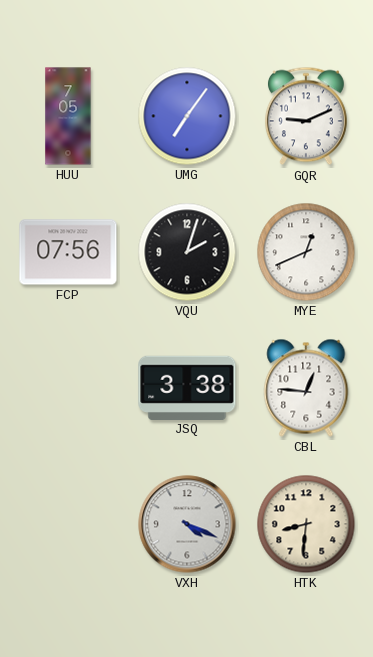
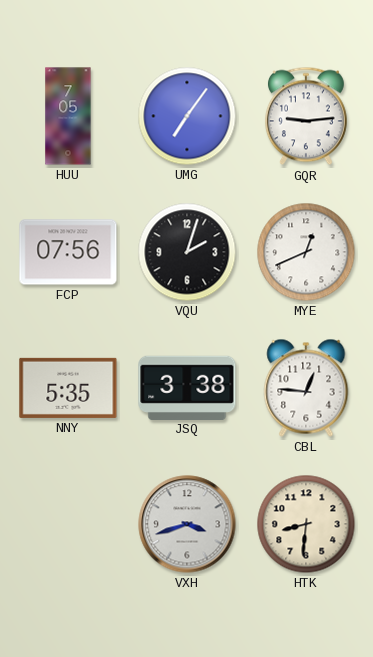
GQR: 9:11 -> 9:14 (306, 116)
NNY: none -> 5:35 (68, 388)
VXH: 4:19 -> 3:42 (187, 524)
